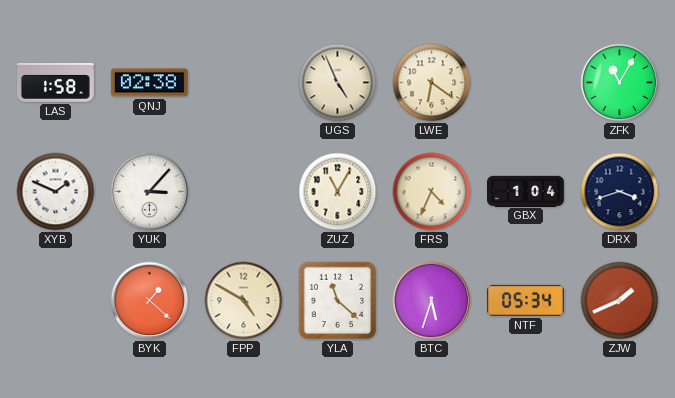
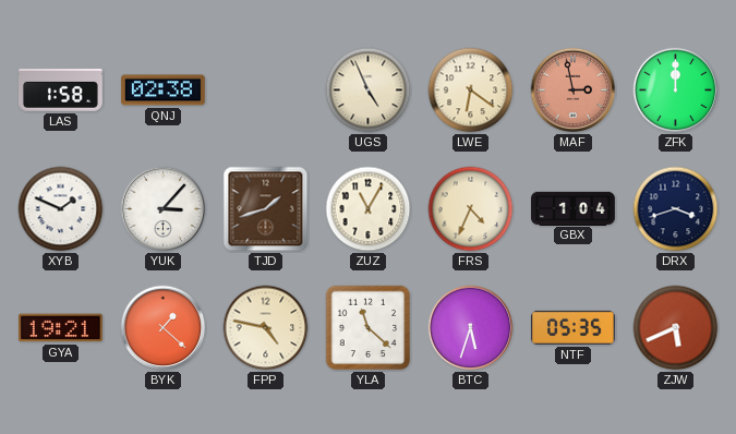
MAF: none -> 2:58 (574, 91)
ZFK: 11:05 -> 12:00 (676, 91)
TJD: none -> 1:42 (266, 209)
GYA: none -> 19:21 (60, 328)
FPP: 4:50 -> 4:47 (266, 328)
NTF: 05:34 -> 05:35 (574, 327)
ZJW: 1:41 -> 5:41 (676, 328)
